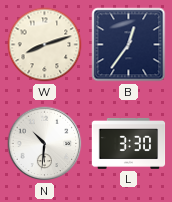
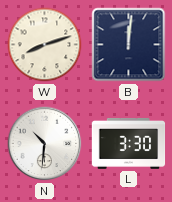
B: 12:36 -> 12:01 (129, 45)
